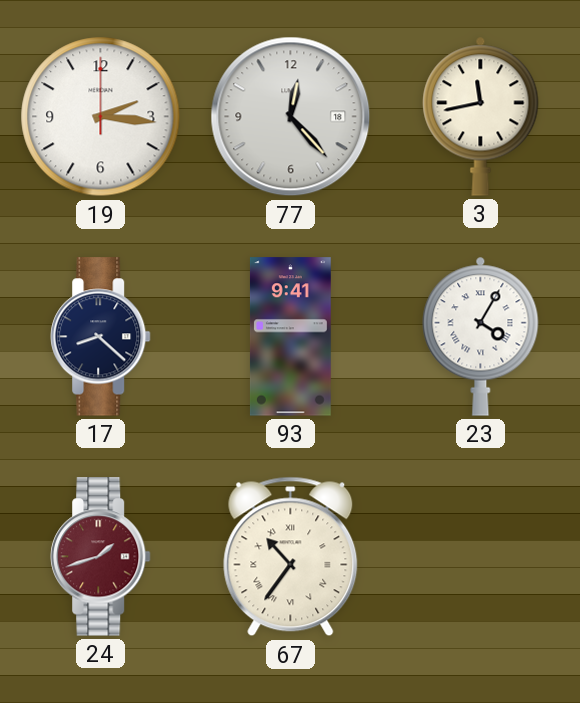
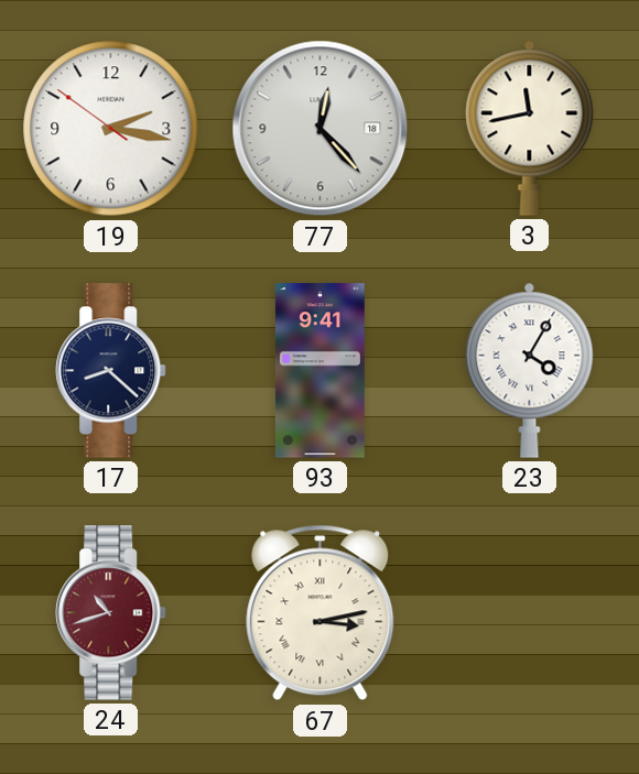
19: 2:16:00 -> 2:16:51 (111, 129)
24: 1:42 -> 10:42 (111, 613)
67: 10:36 -> 3:13 (321, 613)
